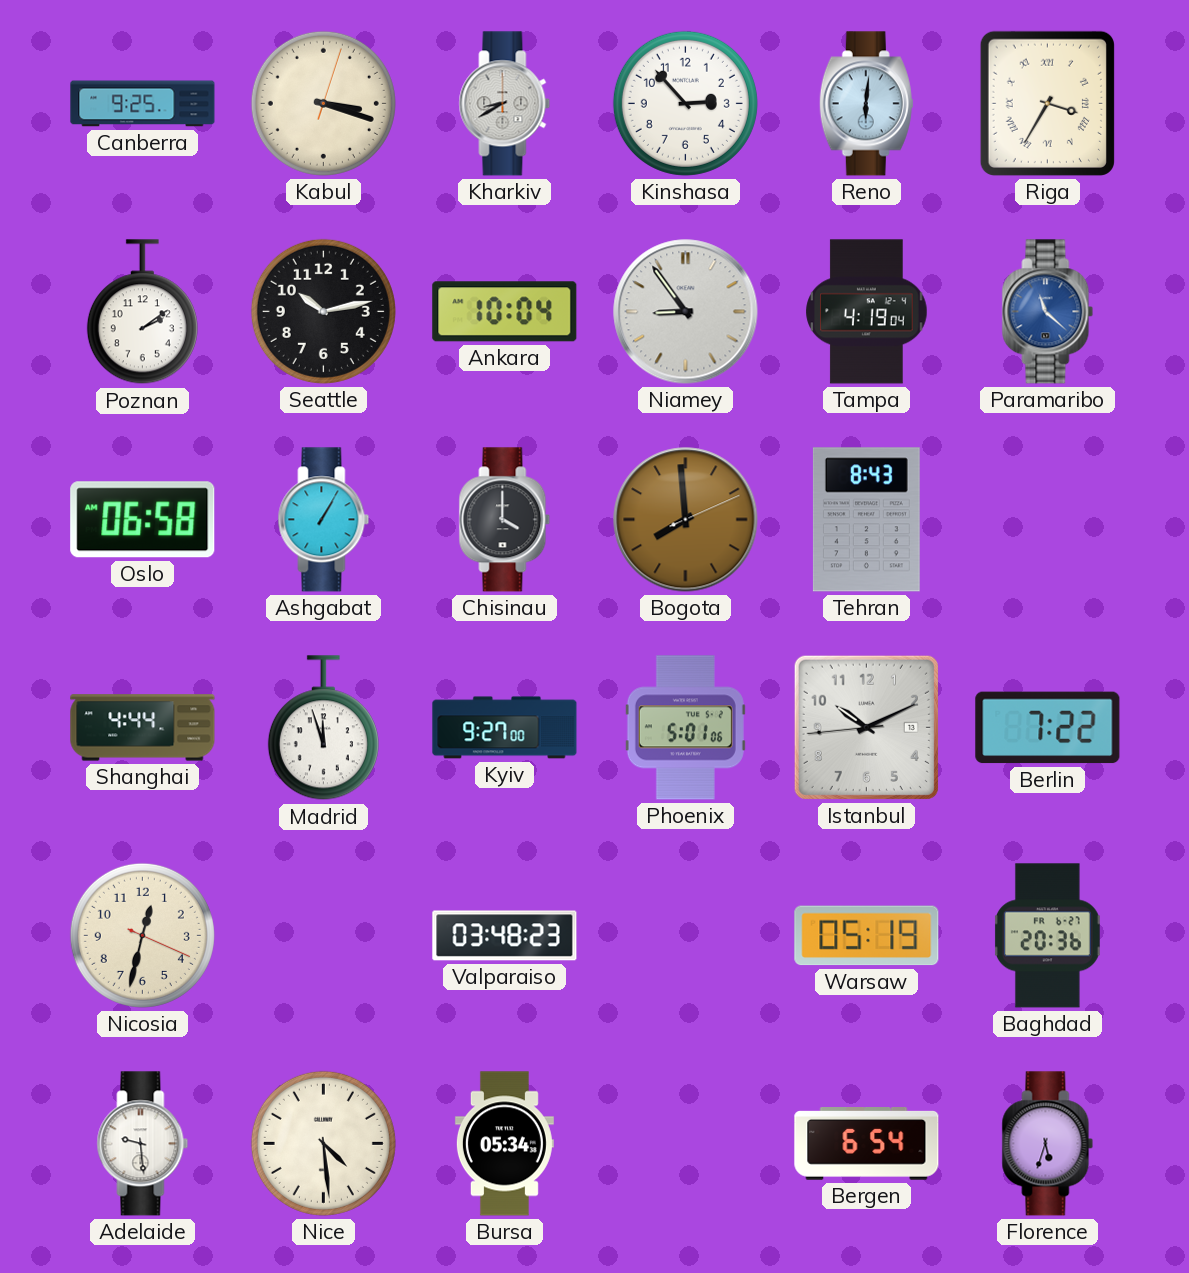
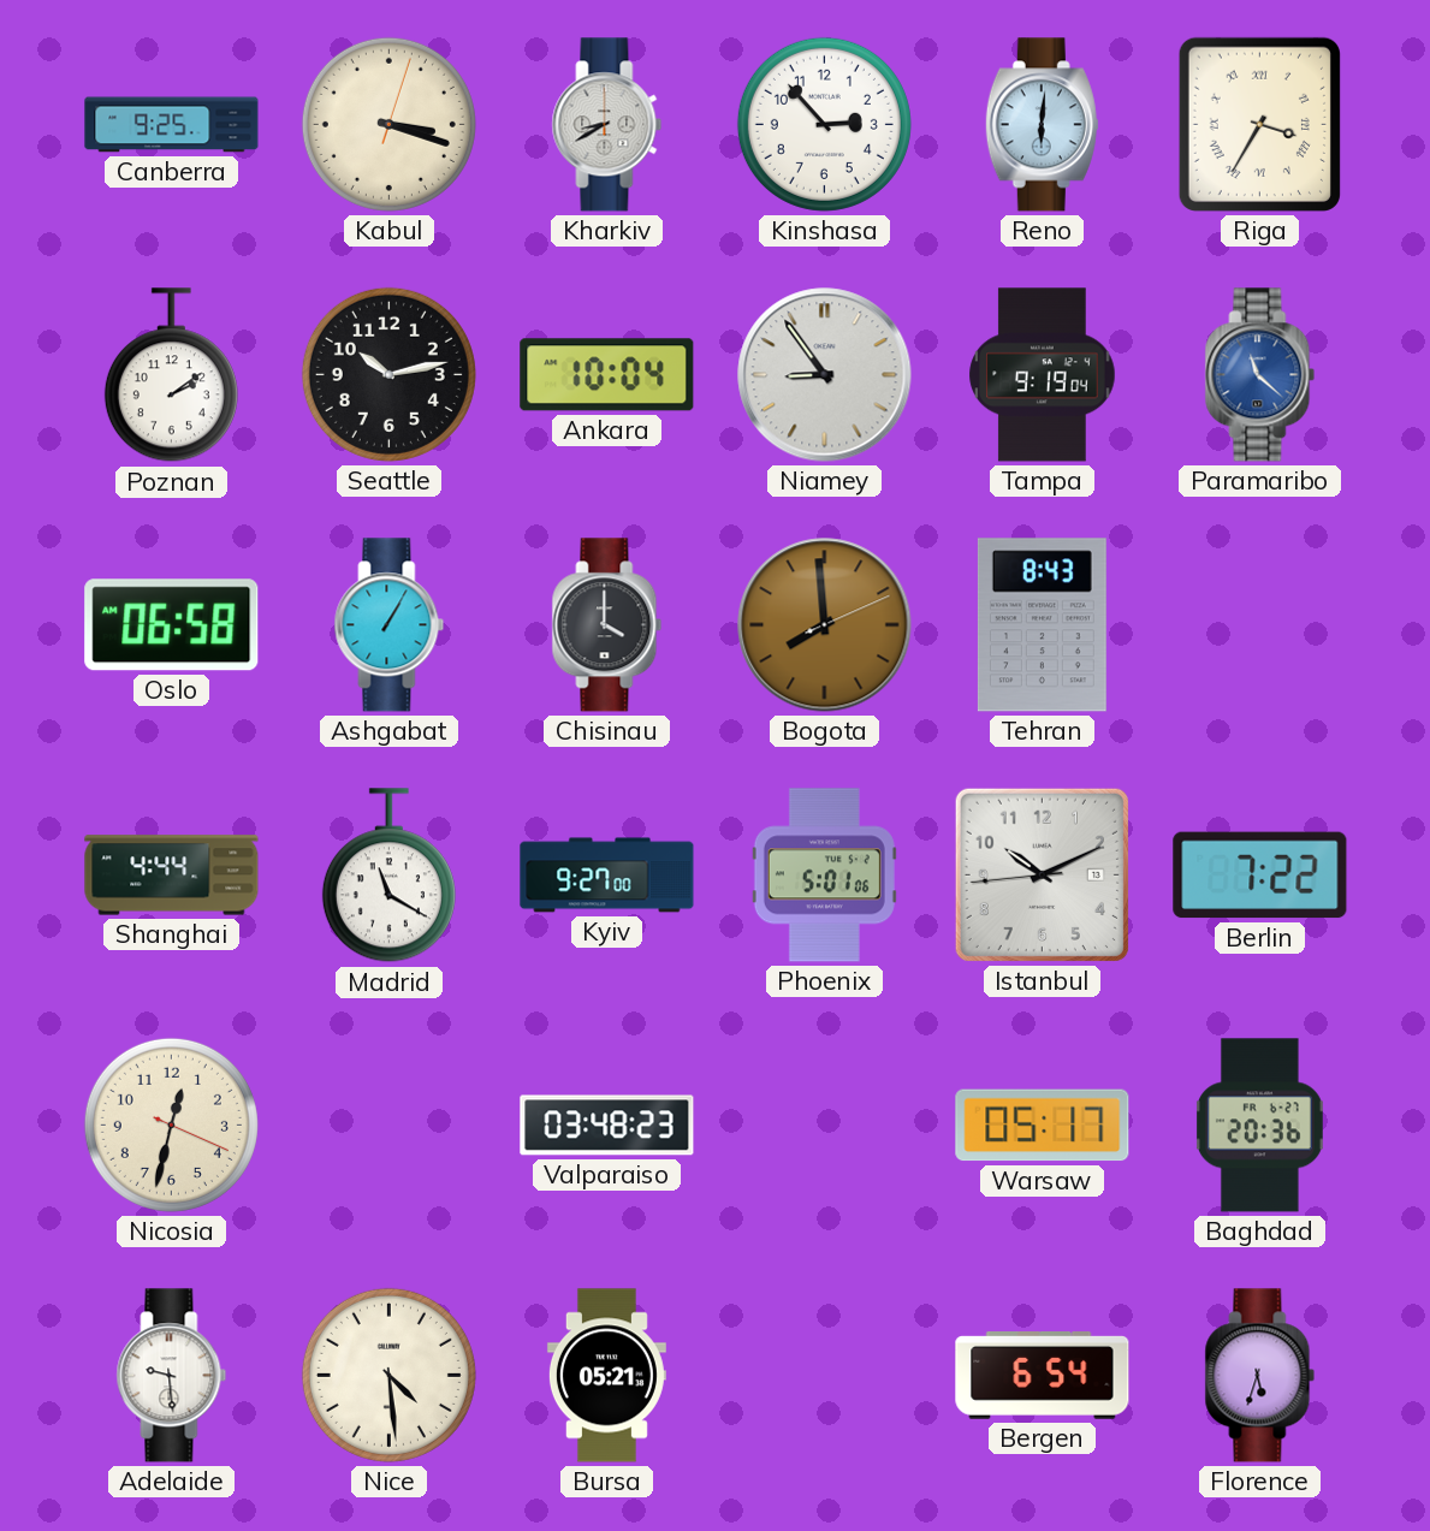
Tampa: 4:19 -> 9:19 (1043, 375)
Madrid: 11:57 -> 11:20 (388, 876)
Warsaw: 05:19 -> 05:17 (1043, 1126)
Bursa: 05:34 -> 05:21 (606, 1376)
